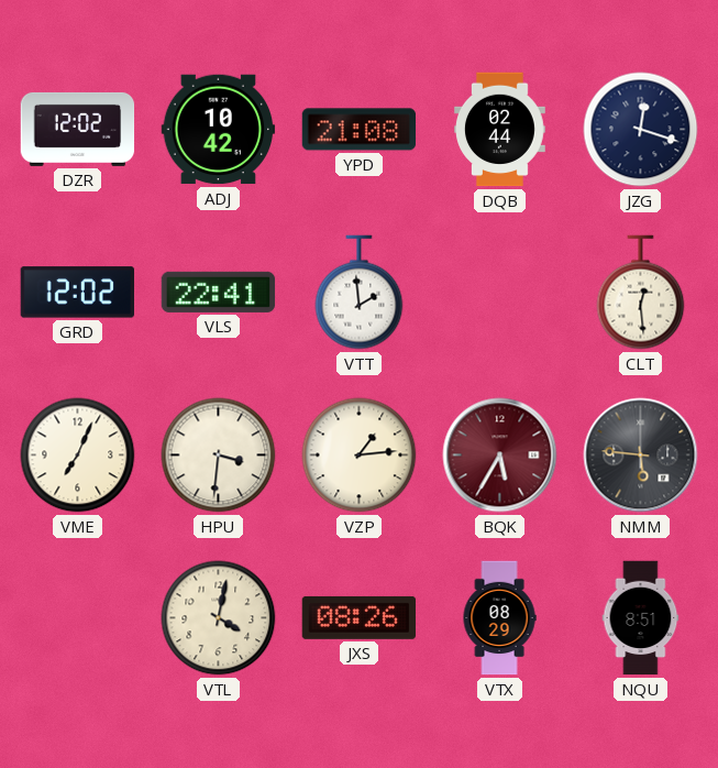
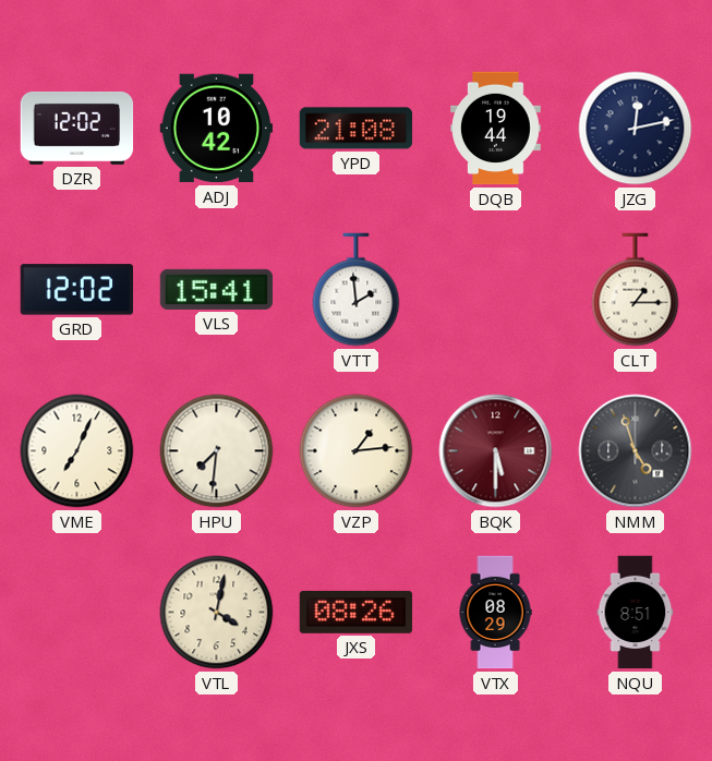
DQB: 02:44 -> 19:44 (496, 129)
JZG: 12:18 -> 12:13 (636, 129)
VLS: 22:41 -> 15:41 (217, 289)
CLT: 12:29 -> 1:15 (636, 290)
HPU: 3:31 -> 7:31 (217, 451)
BQK: 5:35 -> 5:30 (496, 451)
NMM: 5:46 -> 4:57 (636, 451)
